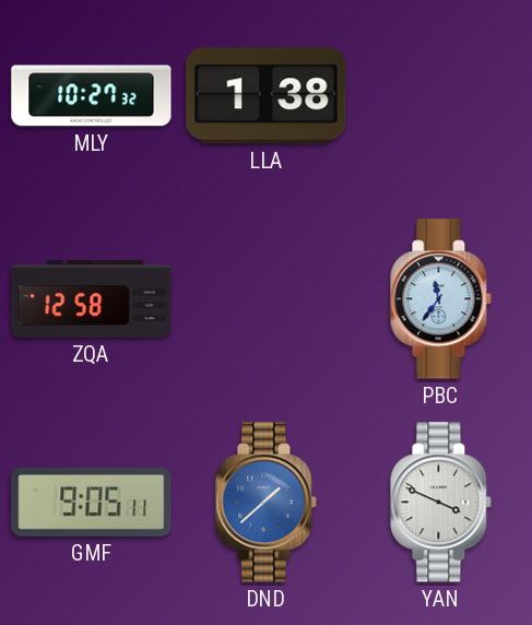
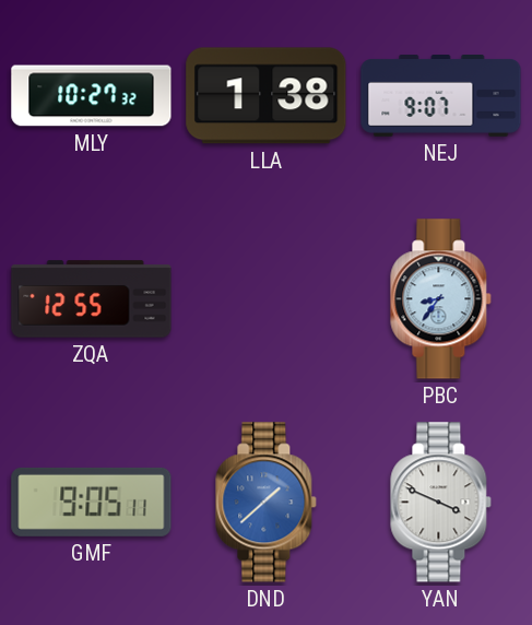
NEJ: none -> 9:07 (441, 96)
ZQA: 12:58 -> 12:55 (92, 299)
PBC: 11:36 -> 8:36 (441, 299)
